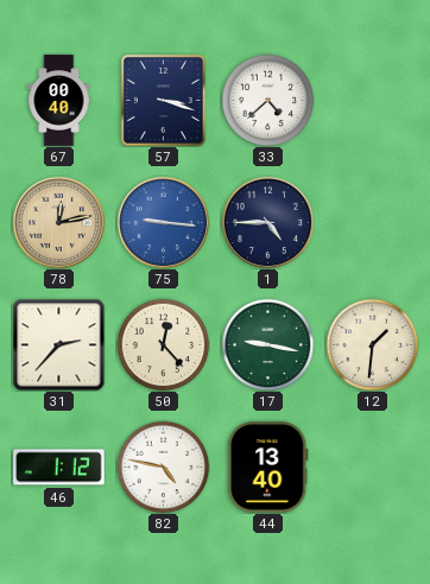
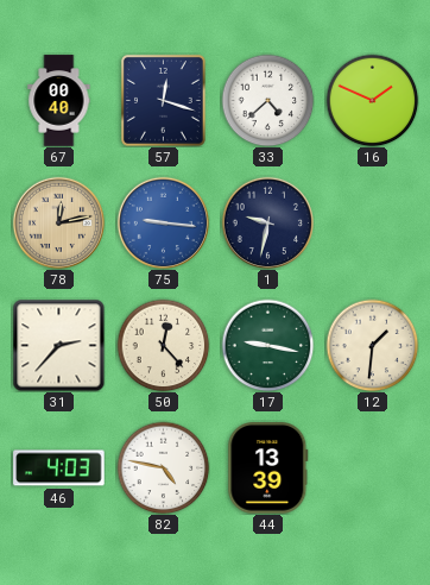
57: 3:18 -> 12:18 (163, 101)
16: none -> 1:49 (372, 100)
1: 4:45 -> 9:32 (267, 222)
46: 1:12 -> 4:03 (59, 468)
44: 13:40 -> 13:39 (268, 468)
